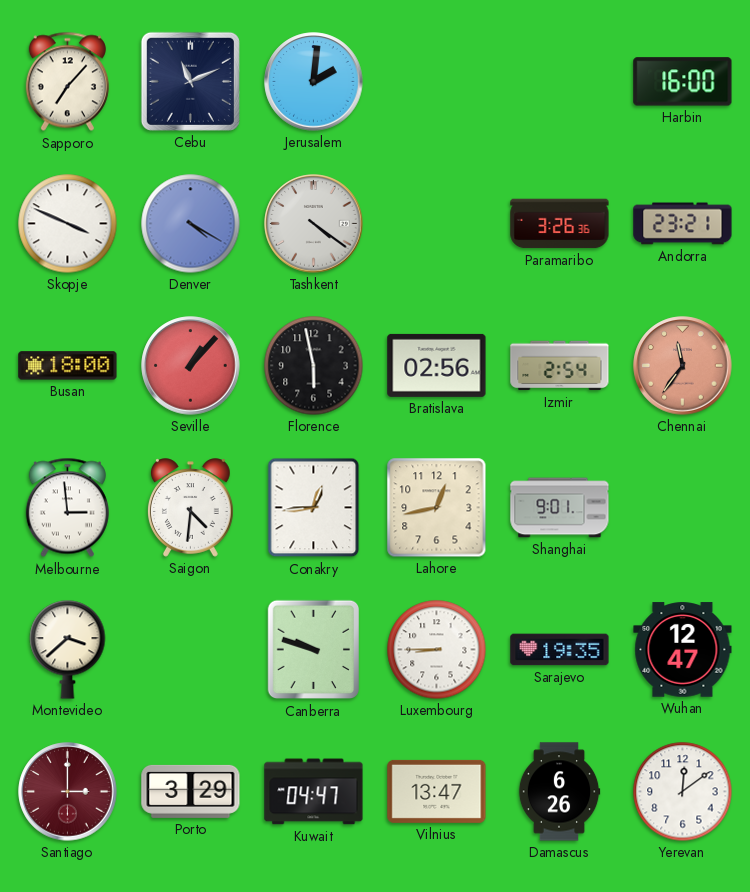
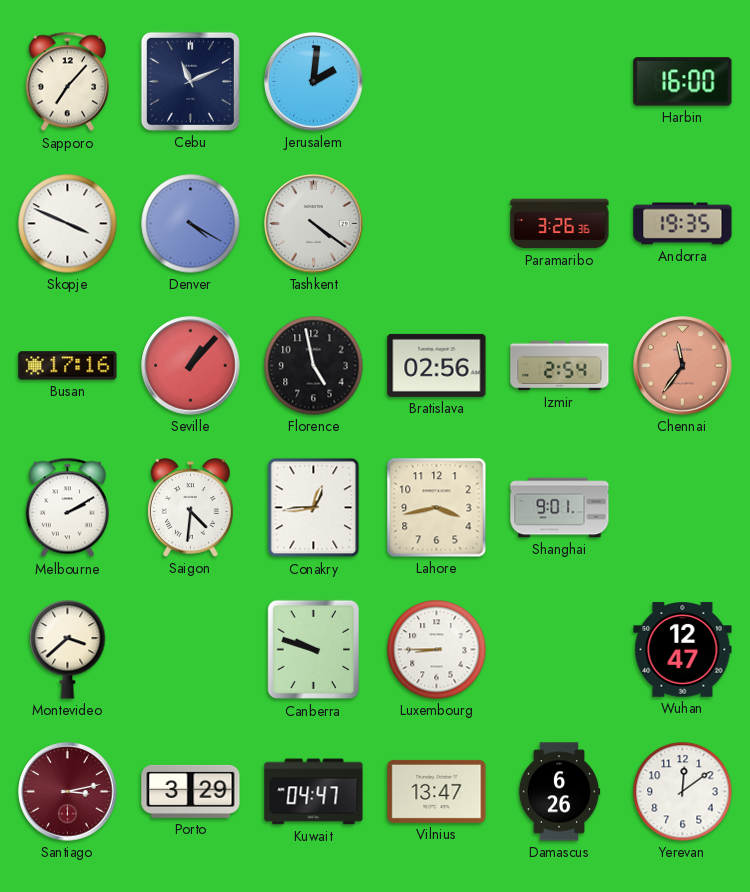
Andorra: 23:21 -> 19:35 (683, 224)
Busan: 18:00 -> 17:16 (68, 366)
Florence: 5:58 -> 4:58 (314, 366)
Melbourne: 2:59 -> 2:10 (67, 508)
Lahore: 12:43 -> 3:43 (437, 508)
Sarajevo: 19:35 -> none (560, 650)
Santiago: 3:00 -> 3:13 (68, 792)
